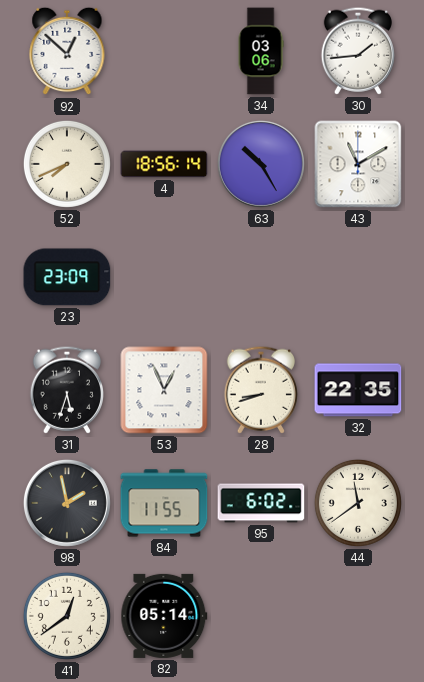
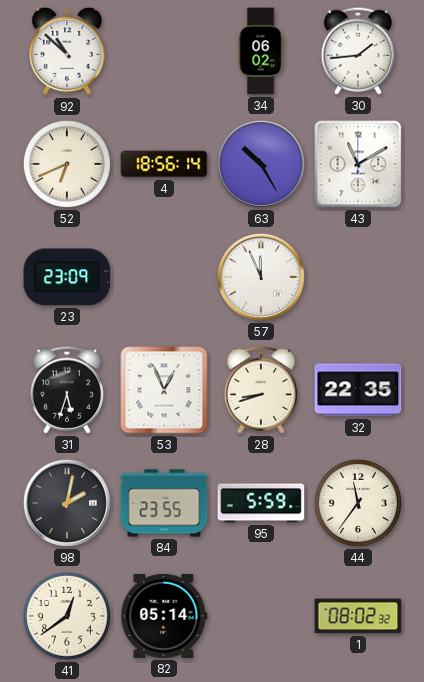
92: 12:52 -> 10:52 (67, 51)
34: 03:06 -> 06:02 (261, 51)
52: 7:41 -> 6:41 (67, 164)
57: none -> 11:56 (261, 277)
98: 1:58 -> 2:02 (67, 503)
84: 11:55 -> 23:55 (164, 503)
95: 6:02 -> 5:59 (261, 503)
44: 11:39 -> 11:36 (358, 503)
1: none -> 08:02 (358, 616)
